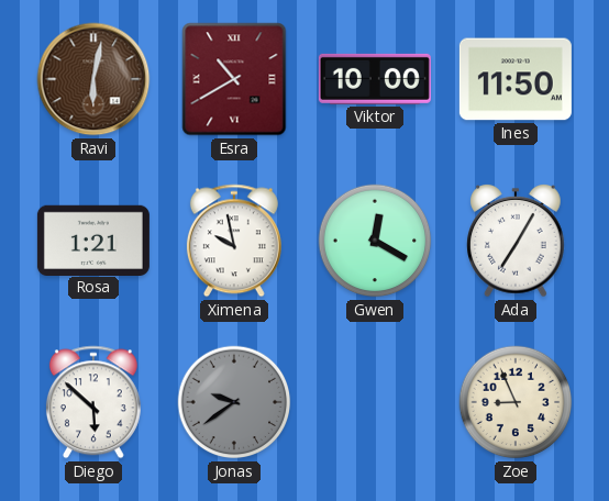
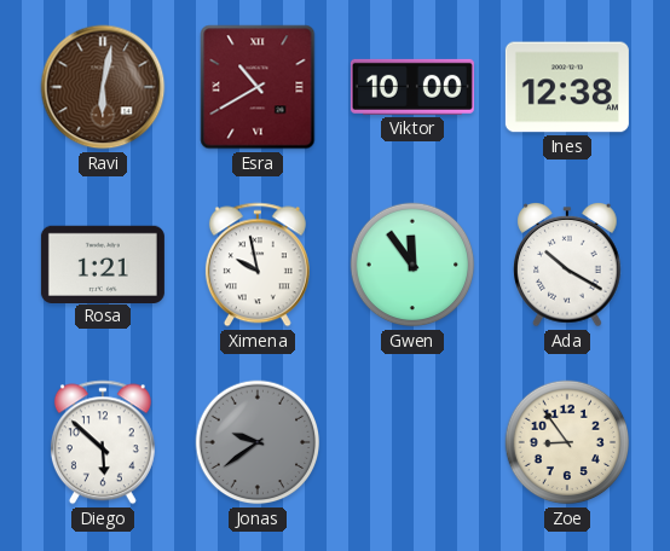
Ines: 11:50 -> 12:38 (567, 87)
Gwen: 12:20 -> 11:54 (412, 265)
Ada: 7:05 -> 10:20 (567, 266)
Zoe: 8:56 -> 8:54 (567, 442)
